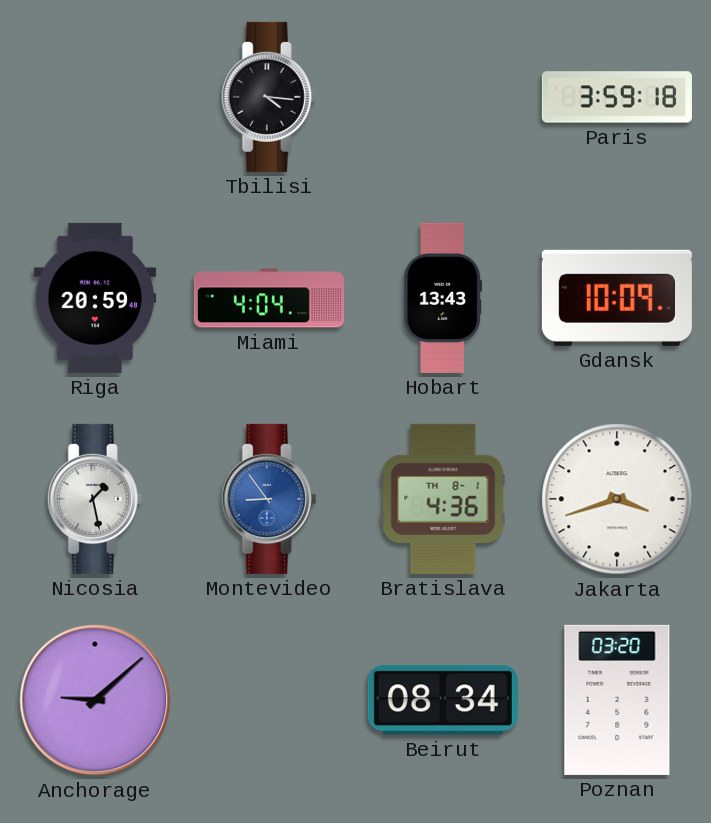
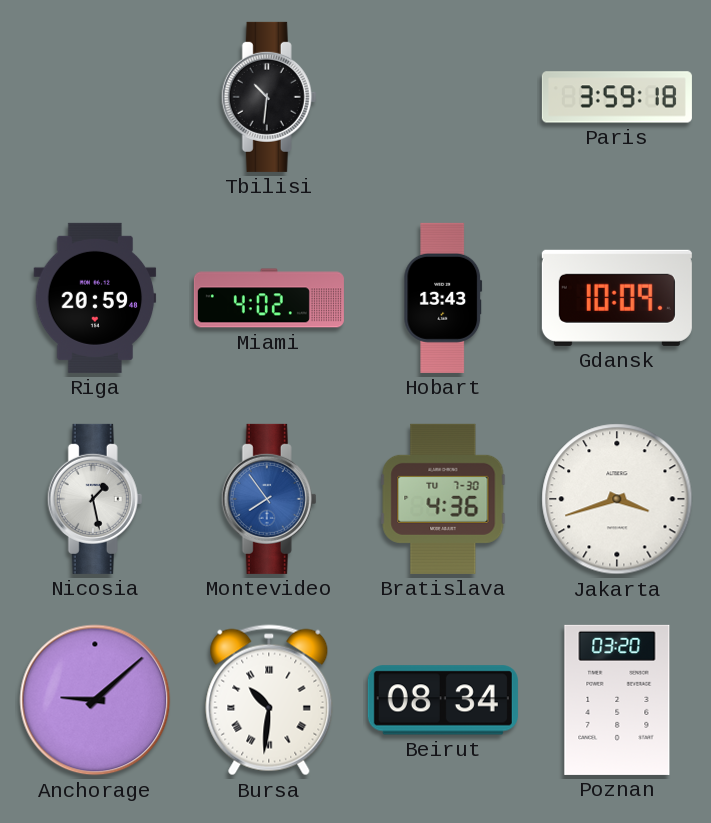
Tbilisi: 4:16 -> 10:31 (269, 97)
Miami: 4:04 -> 4:02 (269, 298)
Montevideo: 8:54 -> 7:54 (269, 499)
Bratislava date: TH 8-1 -> TU 7-30 (443, 499)
Bursa: none -> 10:31 (269, 700)
